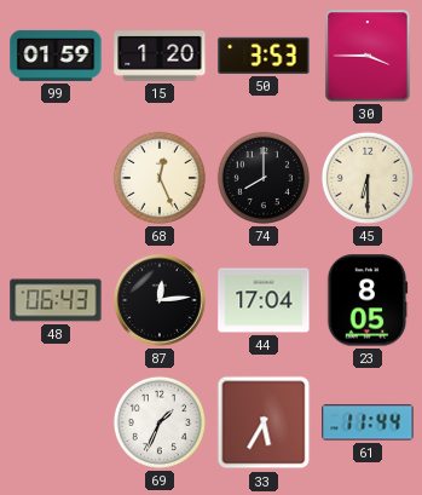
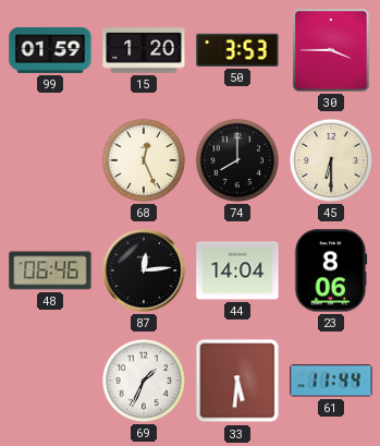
48: 06:43 -> 06:46 (50, 270)
44: 17:04 -> 14:04 (237, 270)
23: 8:05 -> 8:06 (331, 270)
33: 5:35 -> 5:31 (237, 381)
